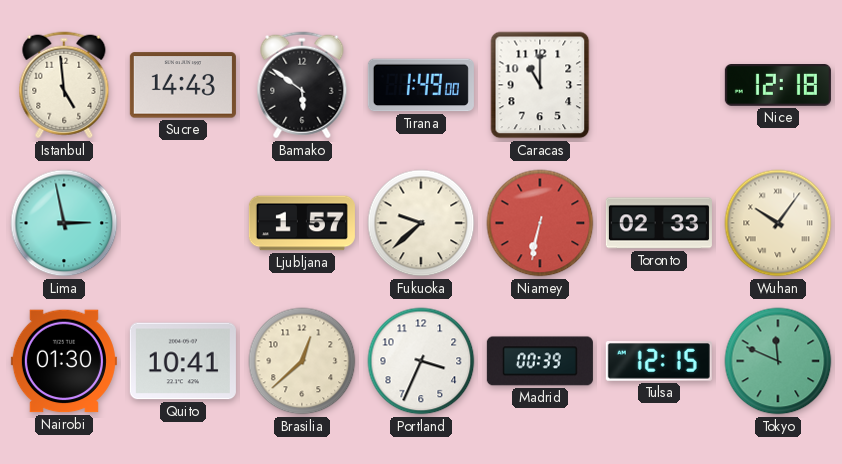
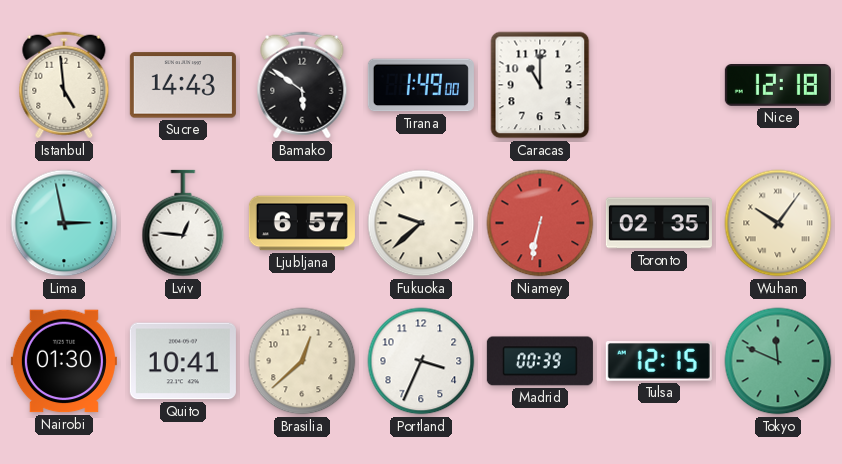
Lviv: none -> 12:46 (183, 223)
Ljubljana: 1:57 -> 6:57 (302, 223)
Toronto: 02:33 -> 02:35 (659, 223)
